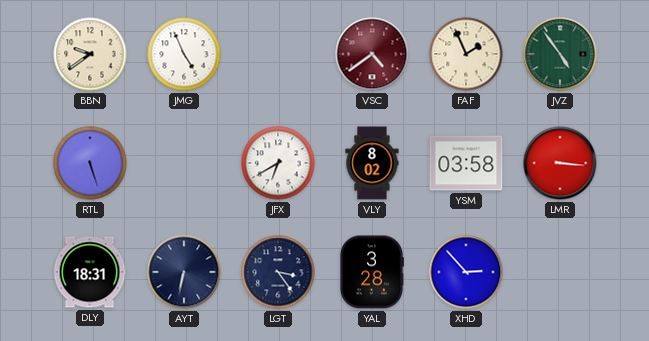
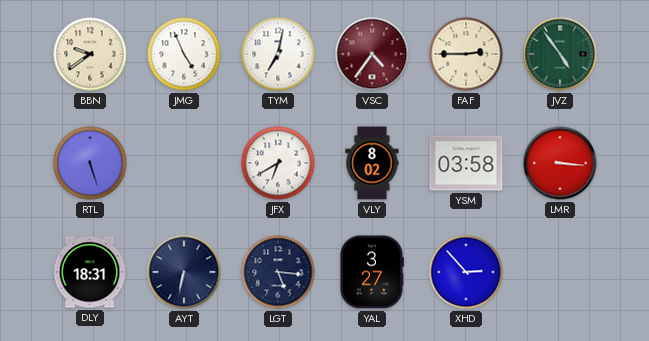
TYM: none -> 7:02 (278, 54)
VSC: 4:39 -> 4:36 (372, 54)
FAF: 1:56 -> 2:45 (466, 54)
LGT: 3:24 -> 5:16 (278, 272)
YAL: 3:28 -> 3:27 (372, 272)
